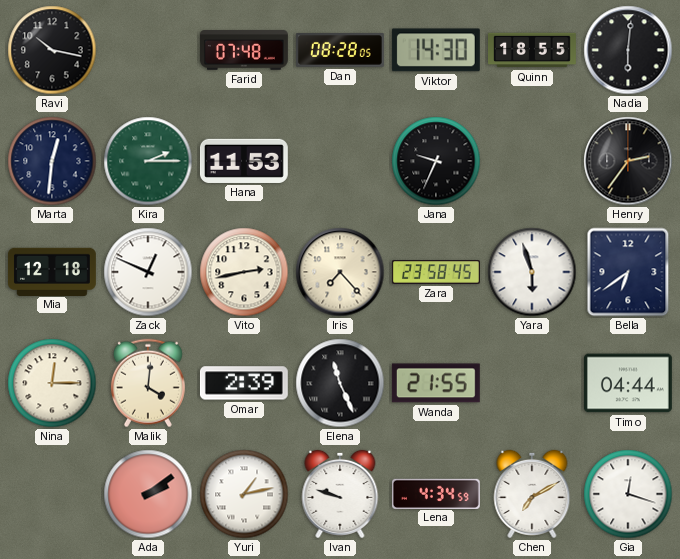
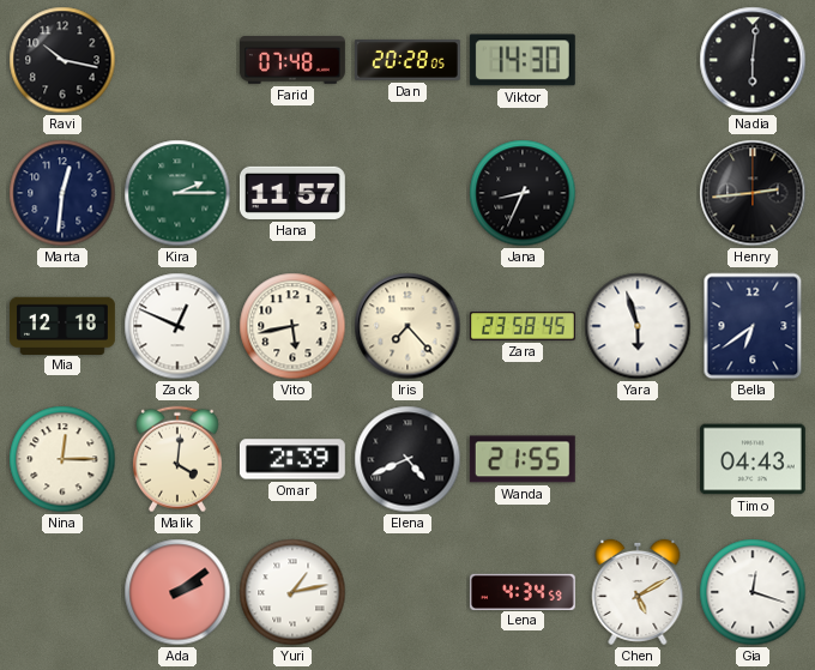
Dan: 08:28 -> 20:28 (407, 60)
Quinn: 18:55 -> none (533, 50)
Hana: 11:53 -> 11:57 (292, 193)
Jana: 9:34 -> 8:34 (523, 193)
Henry: 2:36 -> 2:44 (753, 193)
Vito: 2:43 -> 5:43 (292, 326)
Elena: 11:26 -> 4:41 (407, 459)
Timo: 04:44 -> 04:43 (753, 459)
Ivan: 9:48 -> none (340, 494)
Chen: 7:10 -> 5:10 (638, 592)
